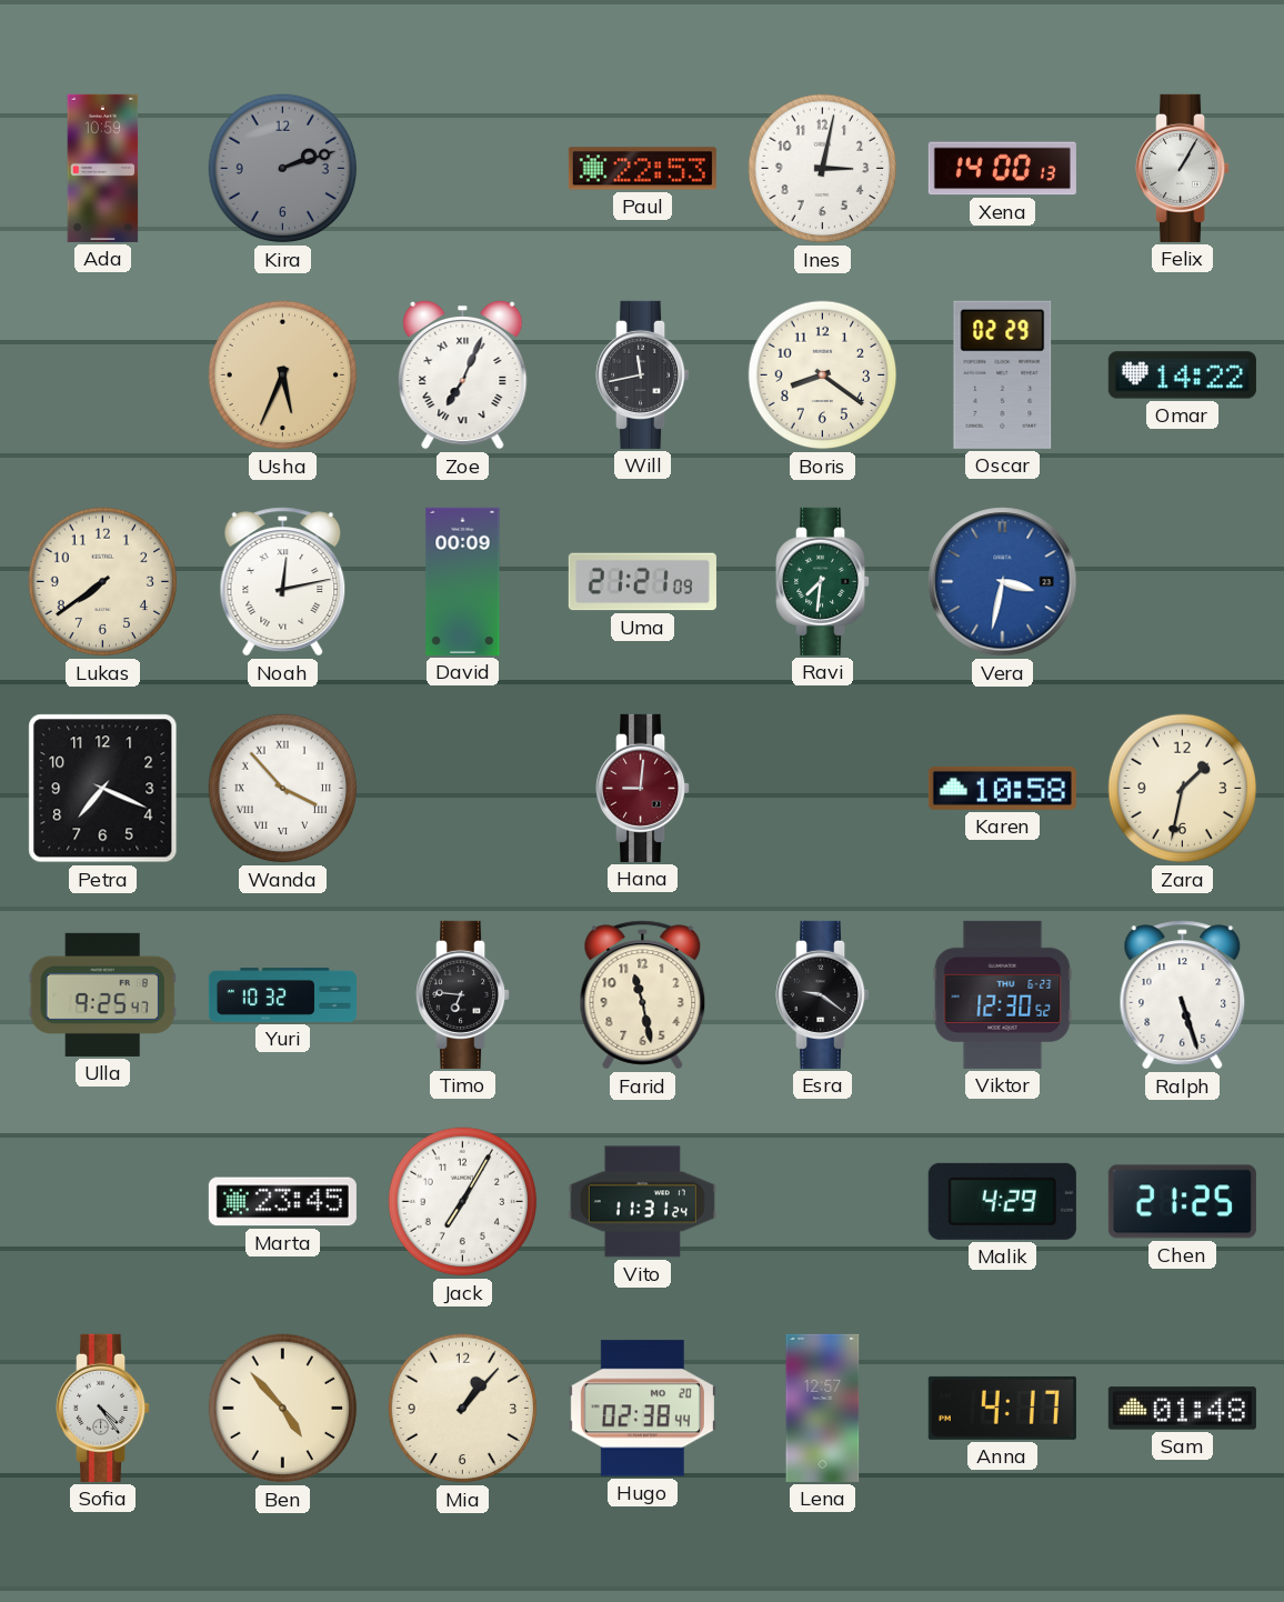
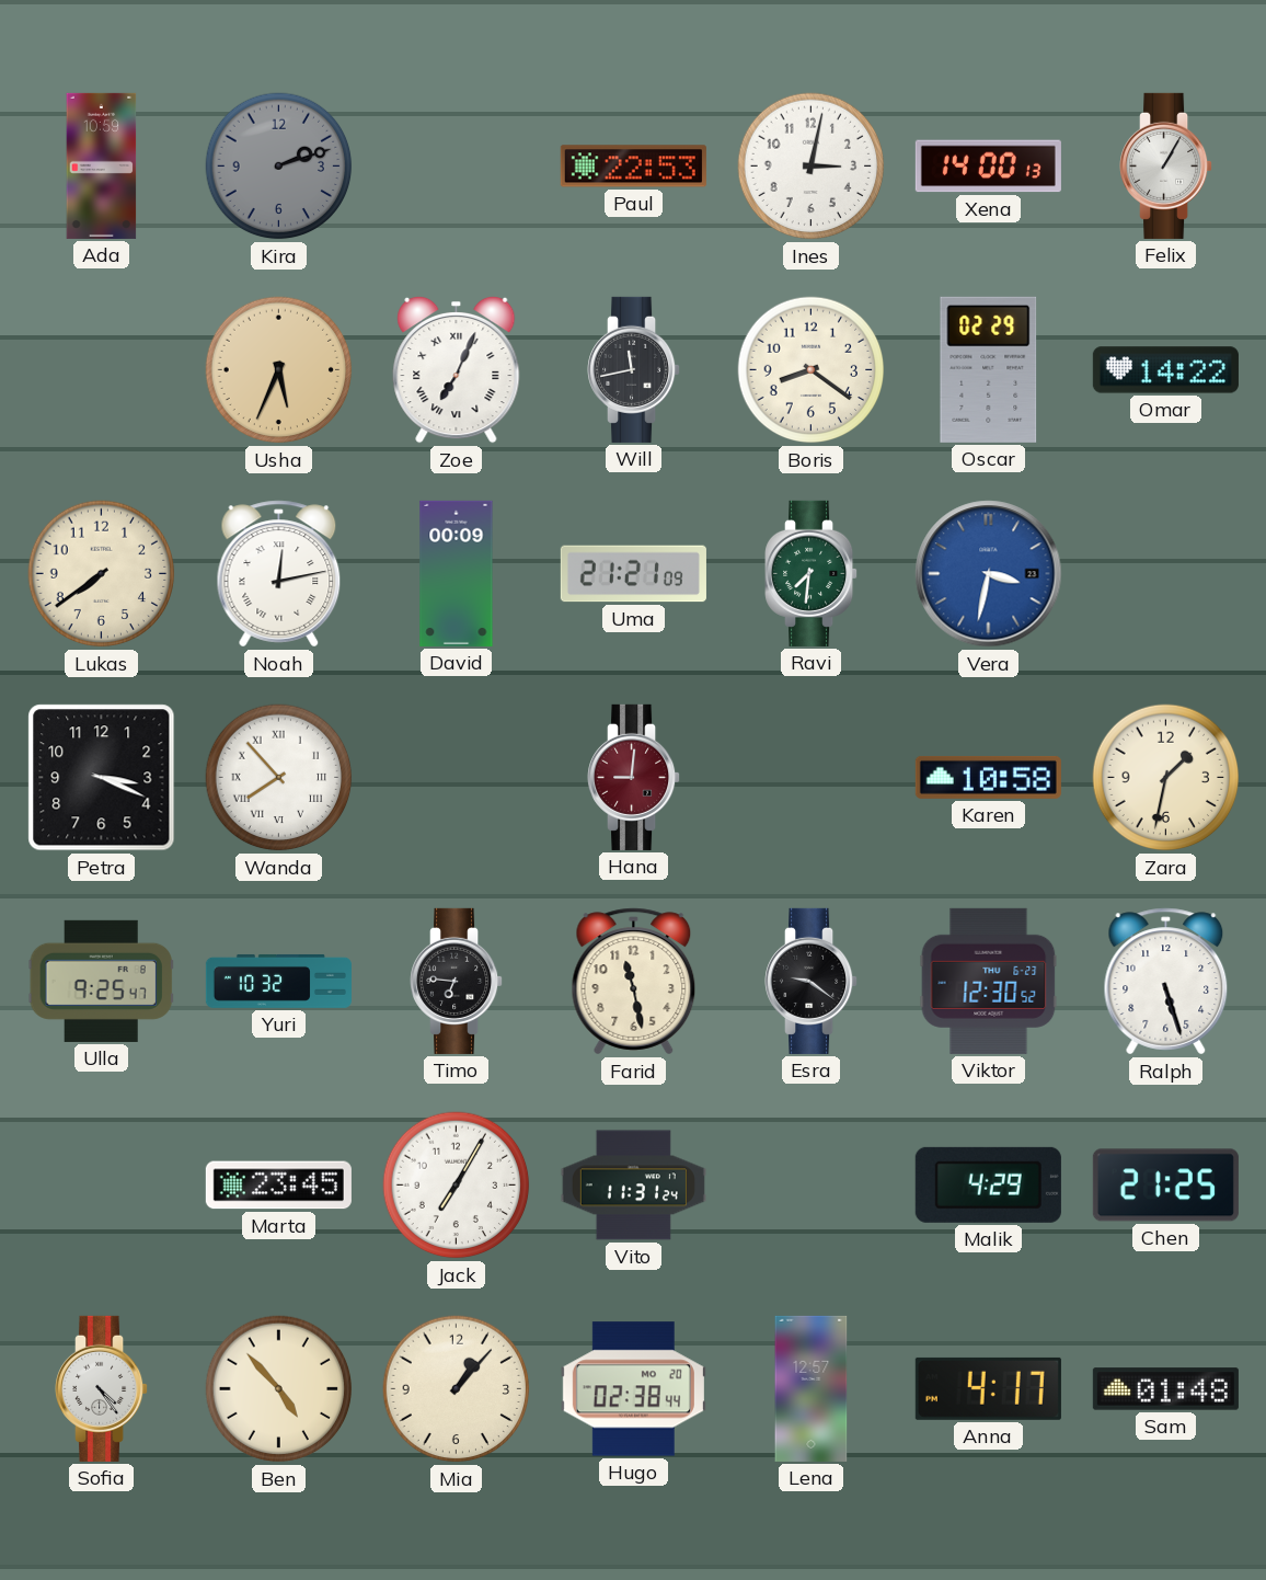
Petra: 7:19 -> 3:19 (102, 778)
Wanda: 3:53 -> 7:53 (279, 778)
